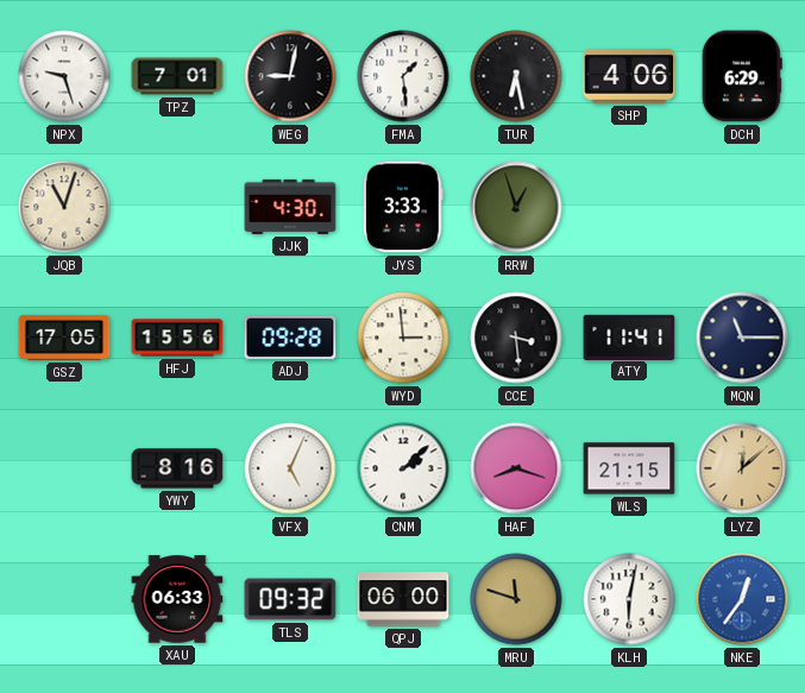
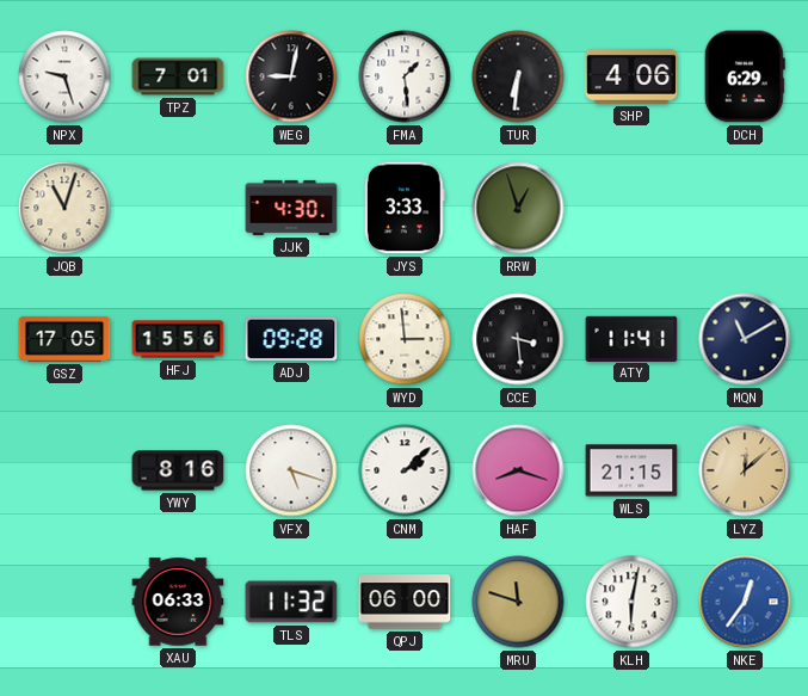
TUR: 6:28 -> 6:31 (518, 76)
MQN: 11:15 -> 11:10 (745, 339)
VFX: 5:04 -> 5:18 (291, 470)
TLS: 09:32 -> 11:32 (291, 602)
